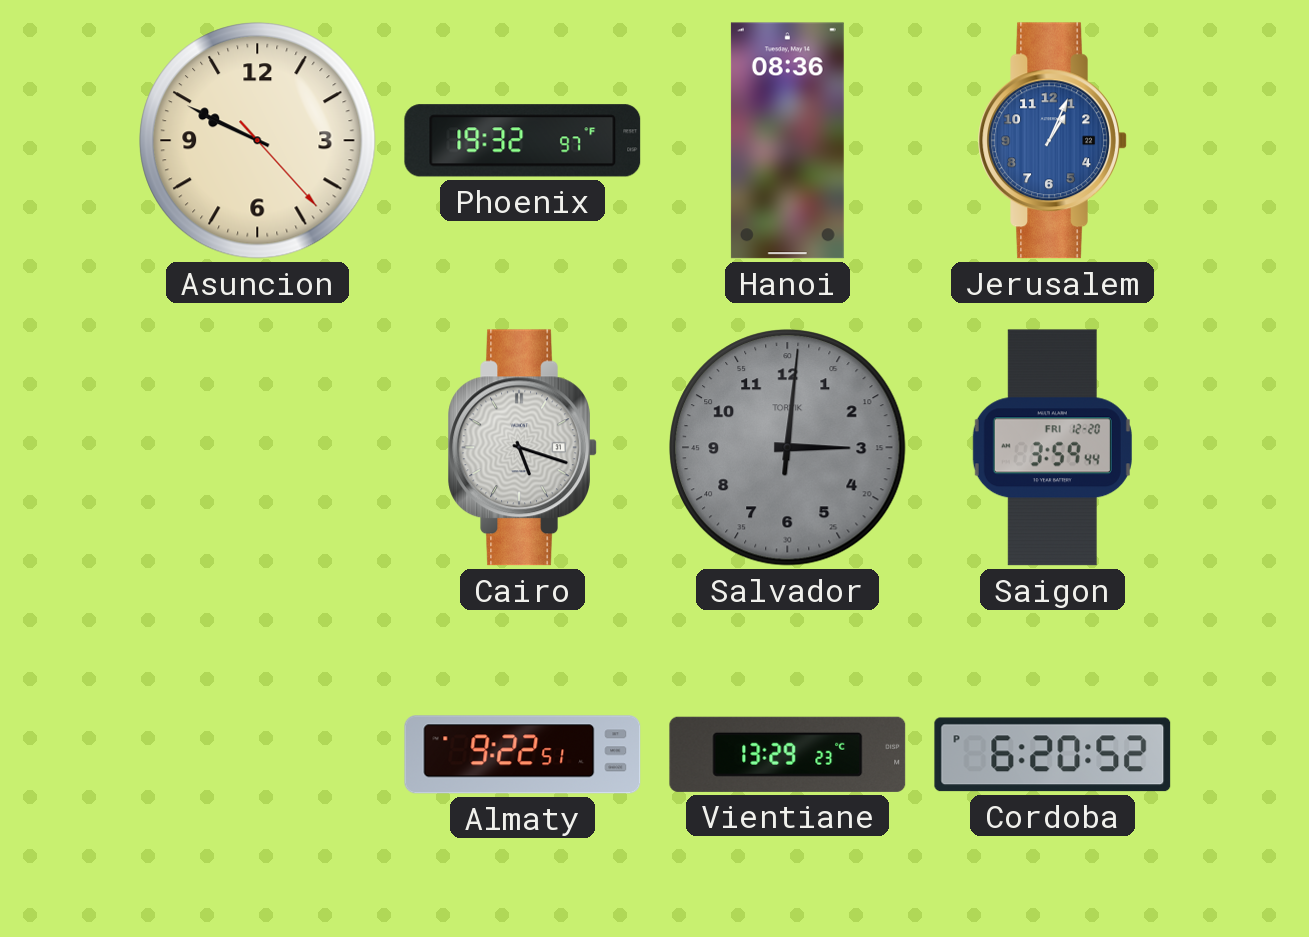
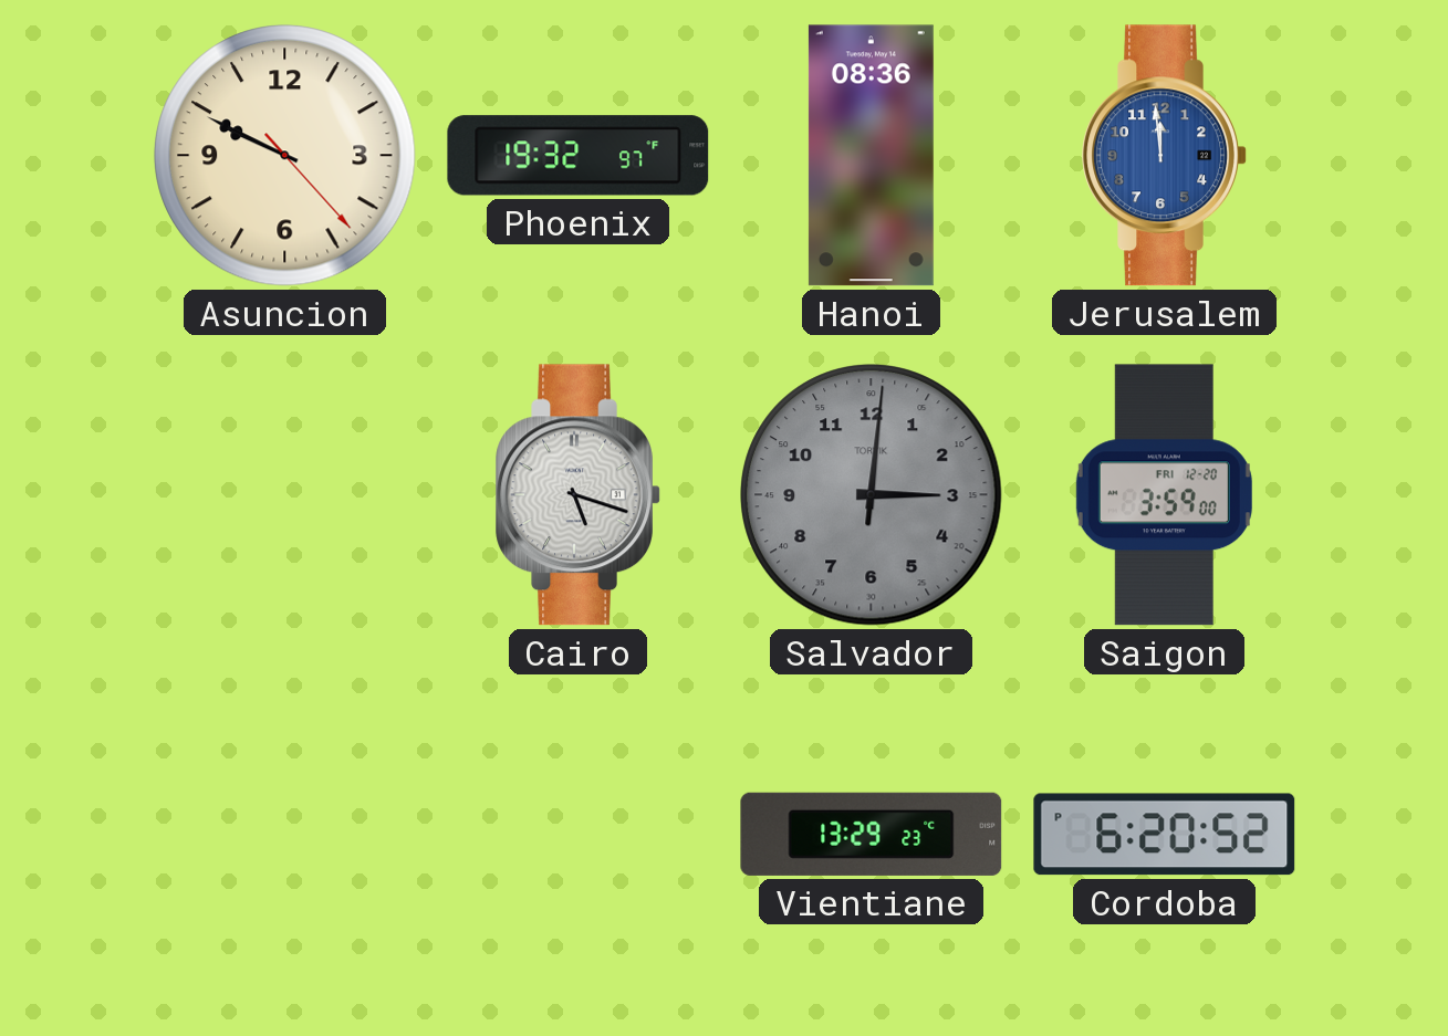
Jerusalem: 1:04 -> 11:59 (1165, 156)
Saigon: 3:59:44 -> 3:59:00 (1164, 495)
Almaty: 9:22 -> none (523, 755)
